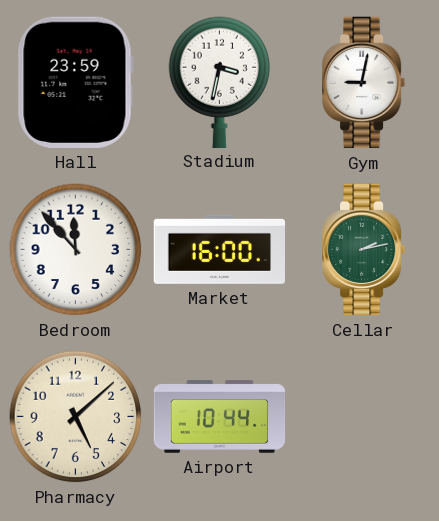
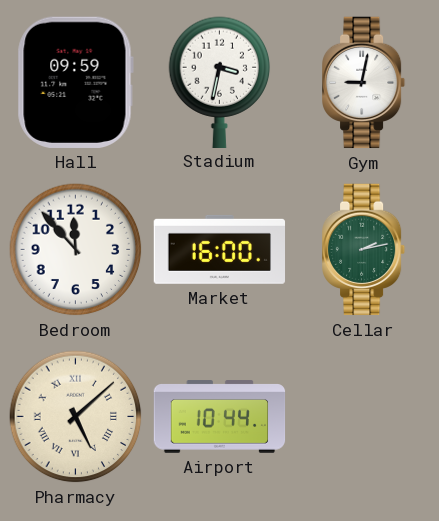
Hall: 23:59 -> 09:59 (75, 82)
Pharmacy numerals: Arabic -> Roman (76, 417)
